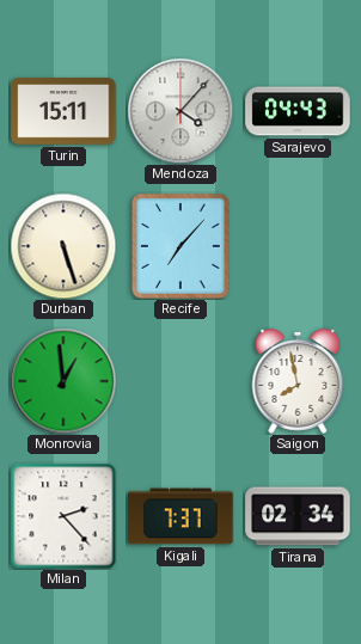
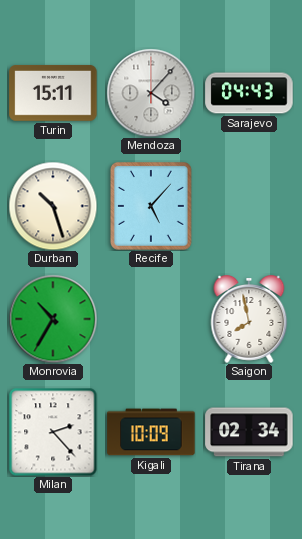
Durban: 5:27 -> 10:27 (53, 206)
Recife: 7:07 -> 5:07 (151, 206)
Monrovia: 12:59 -> 10:35 (53, 319)
Kigali: 7:37 -> 10:09 (151, 432)
